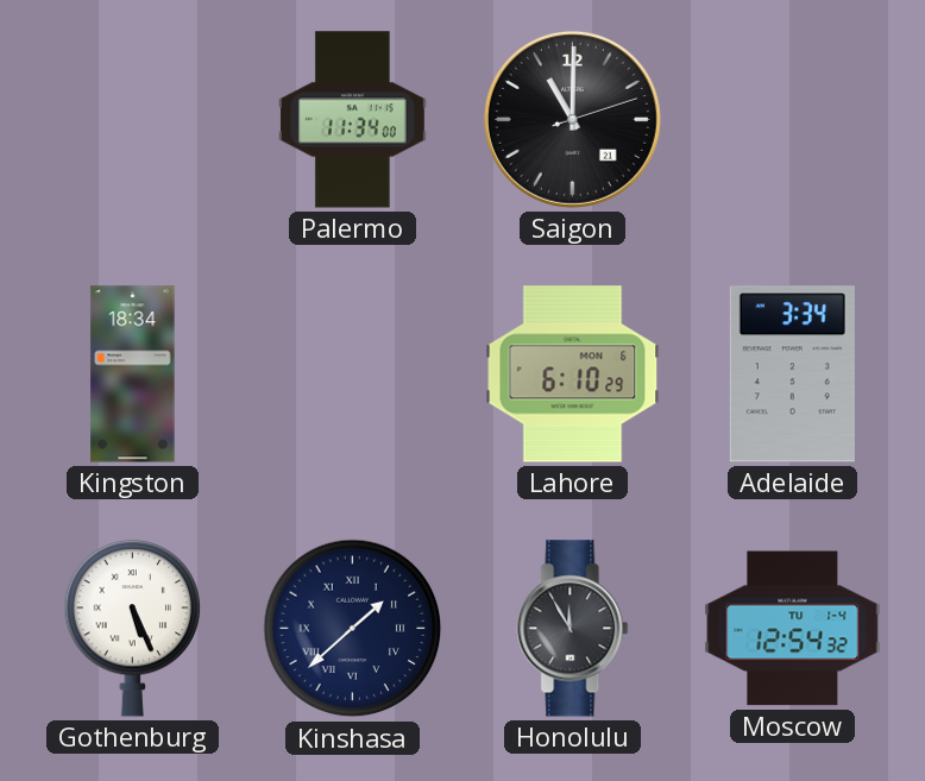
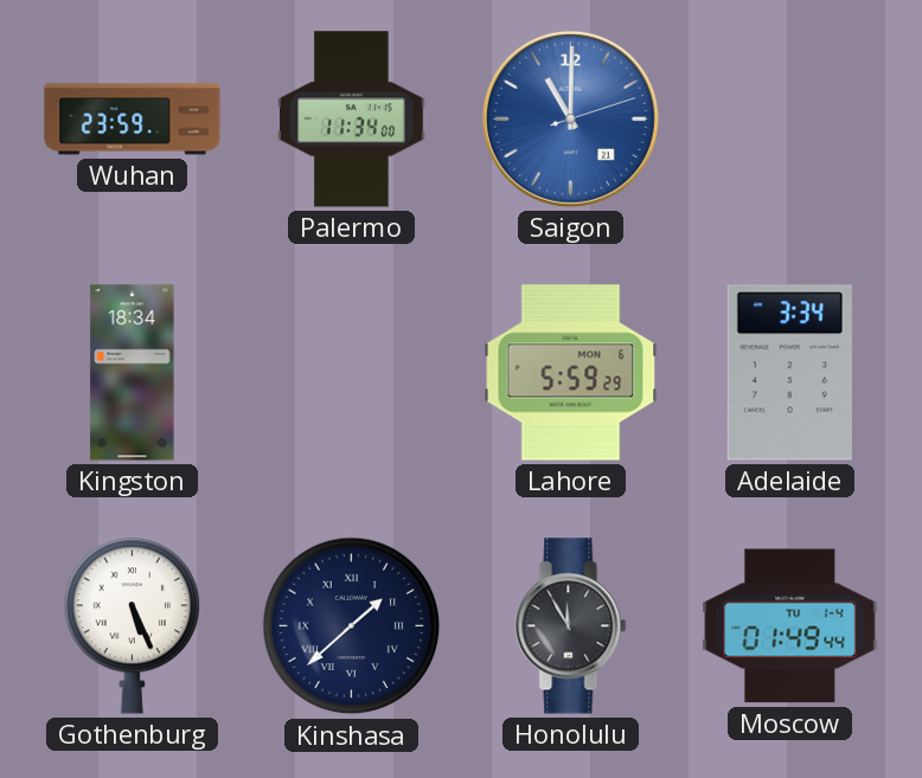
Wuhan: none -> 23:59 (133, 120)
Saigon dial: black -> blue (570, 118)
Lahore: 6:10 -> 5:59 (571, 373)
Moscow: 12:54 -> 01:49 (790, 626)
